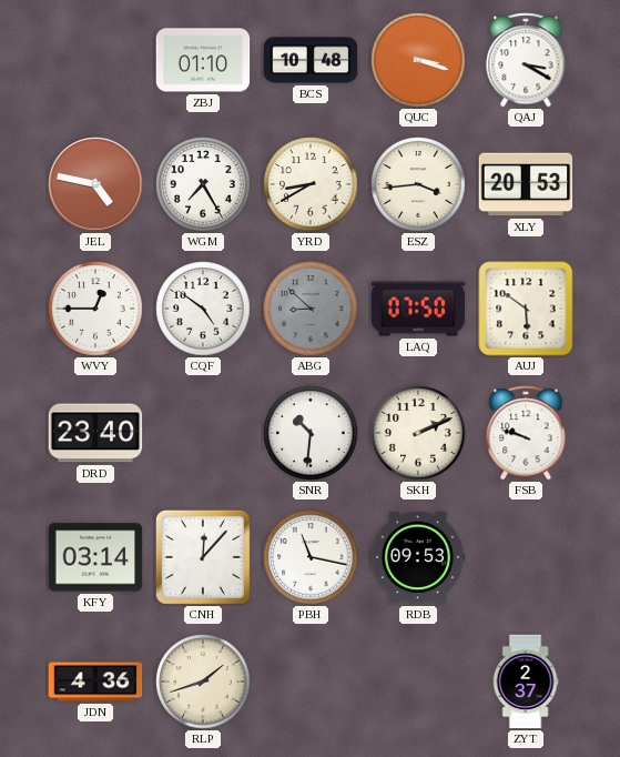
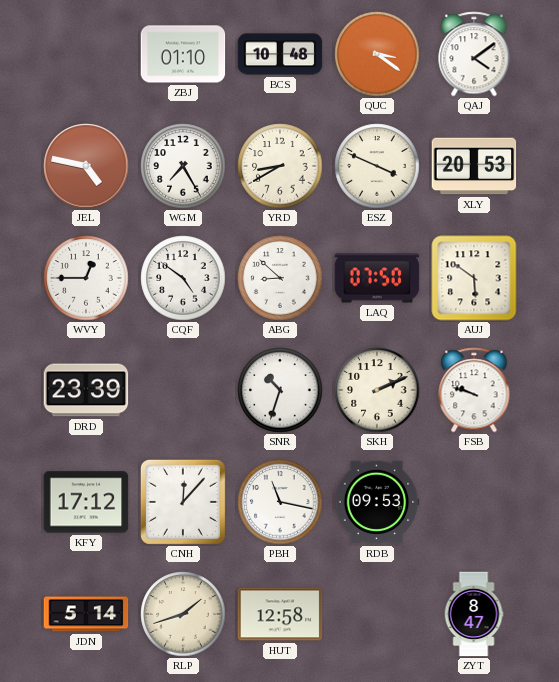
QUC: 3:18 -> 3:21 (377, 54)
QAJ: 3:20 -> 4:09 (474, 54)
ESZ: 3:44 -> 3:49 (377, 166)
ABG dial: grey -> white (280, 278)
DRD: 23:40 -> 23:39 (86, 390)
SNR: 10:31 -> 10:33 (280, 390)
KFY: 03:14 -> 17:12 (86, 502)
JDN: 4:36 -> 5:14 (86, 614)
HUT: none -> 12:58 (280, 614)
ZYT: 2:37 -> 8:47 (474, 614)
